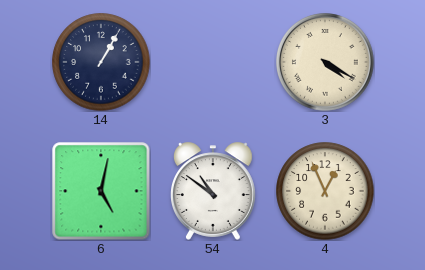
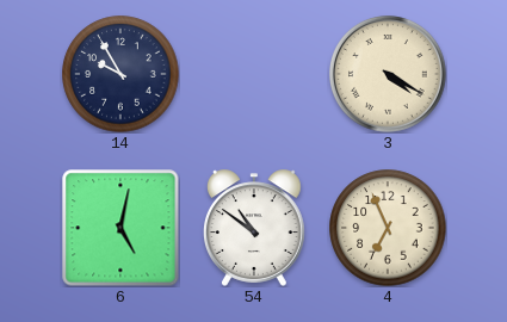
14: 1:05 -> 9:55 (120, 74)
4: 12:56 -> 6:56 (388, 228)
